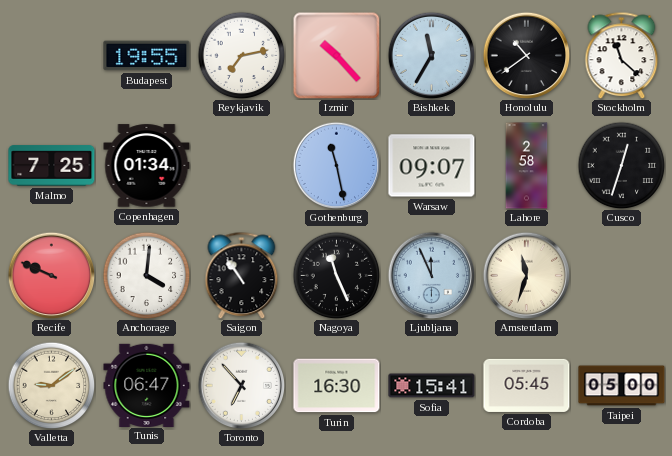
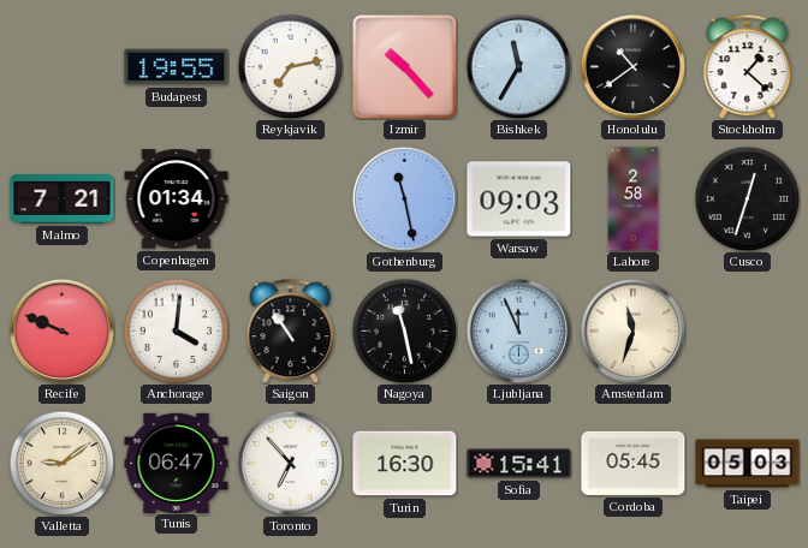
Stockholm: 11:22 -> 1:22 (748, 66)
Malmo: 7:25 -> 7:21 (63, 199)
Warsaw: 09:07 -> 09:03 (519, 199)
Nagoya: 11:26 -> 11:28 (404, 330)
Taipei: 05:00 -> 05:03 (748, 464)
